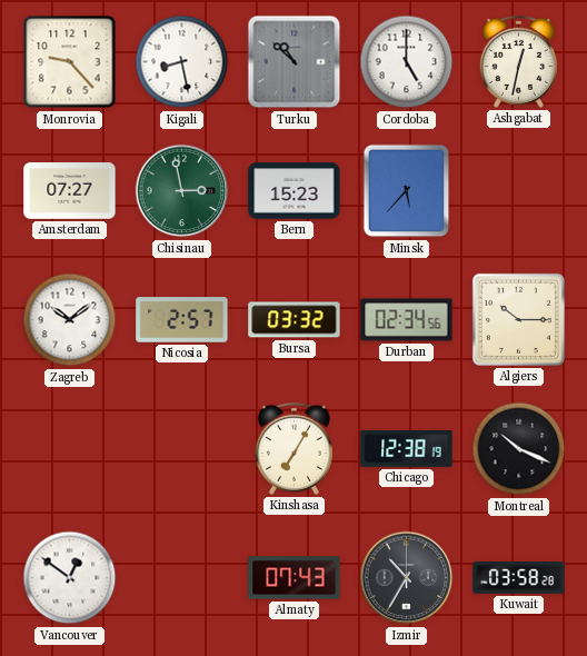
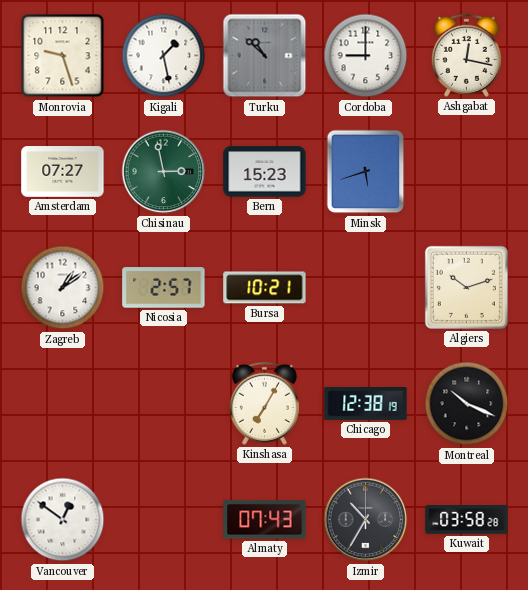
Monrovia: 9:23 -> 9:27 (63, 56)
Kigali: 8:28 -> 1:28 (164, 56)
Cordoba: 5:00 -> 9:00 (366, 56)
Ashgabat: 12:32 -> 12:17 (466, 55)
Minsk: 5:37 -> 5:42 (366, 172)
Zagreb: 10:09 -> 1:09 (63, 288)
Bursa: 03:32 -> 10:21 (265, 288)
Durban: 02:34 -> none (407, 320)
Algiers: 10:15 -> 10:12 (466, 287)
